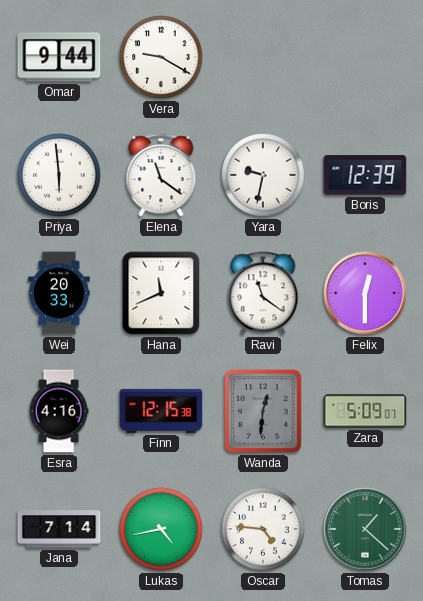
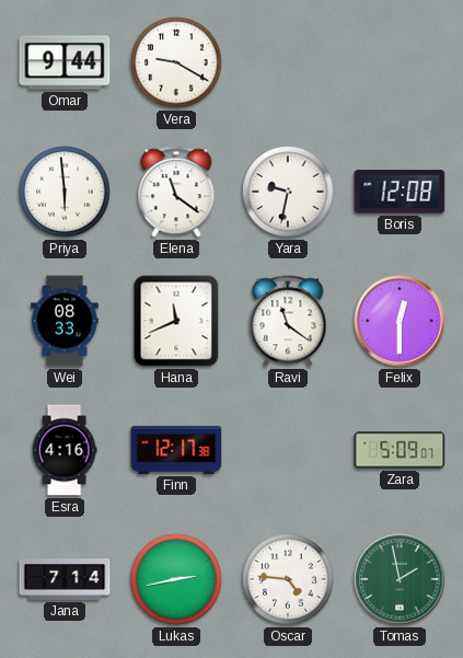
Boris: 12:39 -> 12:08 (400, 192)
Wei: 20:33 -> 08:33 (65, 321)
Finn: 12:15 -> 12:17 (176, 450)
Wanda: 12:31 -> none (263, 411)
Lukas: 4:43 -> 2:43 (176, 579)
Tomas: 1:22 -> 1:58 (400, 579)
